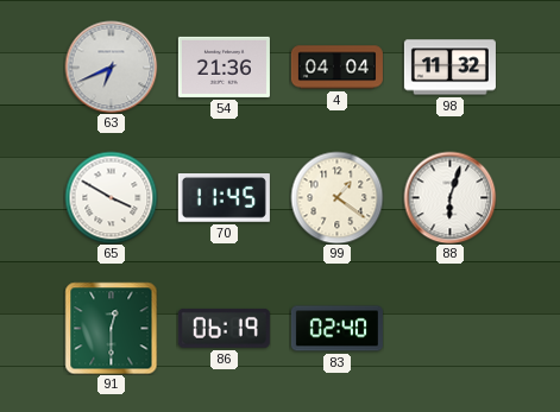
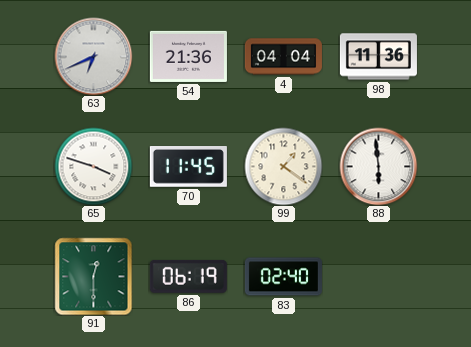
98: 11:32 -> 11:36 (378, 57)
65: 3:50 -> 3:48 (93, 166)
88: 6:03 -> 5:59 (378, 166)
